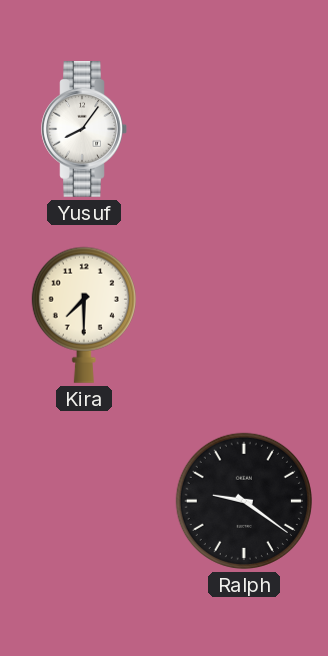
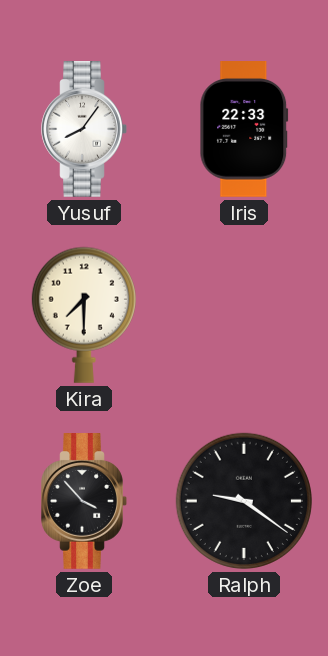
Iris: none -> 22:33 (244, 130)
Zoe: none -> 3:53 (84, 502)
